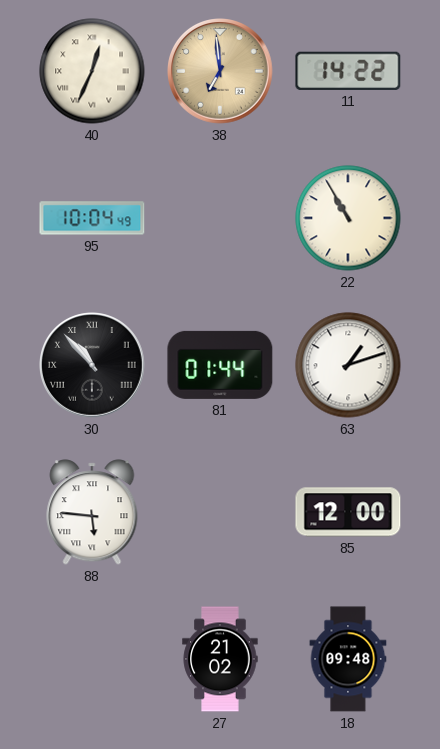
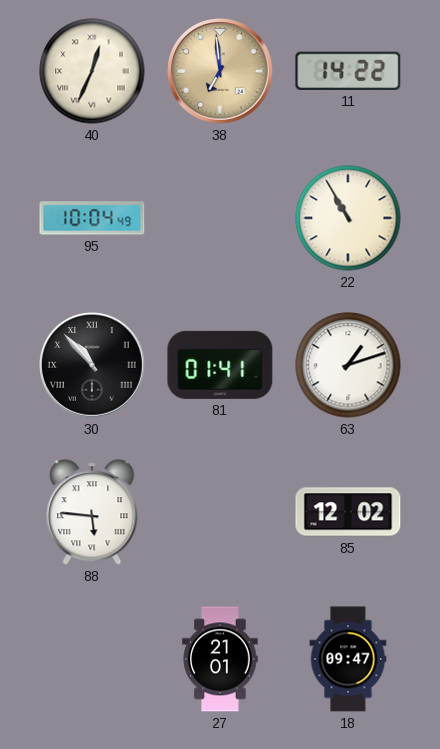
81: 01:44 -> 01:41 (220, 365)
85: 12:00 -> 12:02 (348, 512)
27: 21:02 -> 21:01 (220, 659)
18: 09:48 -> 09:47 (348, 659)
